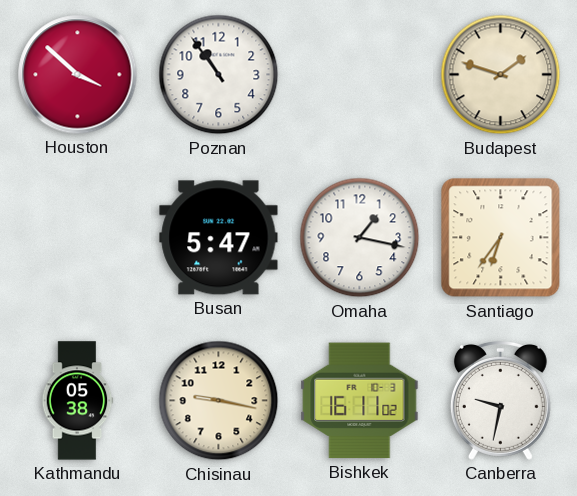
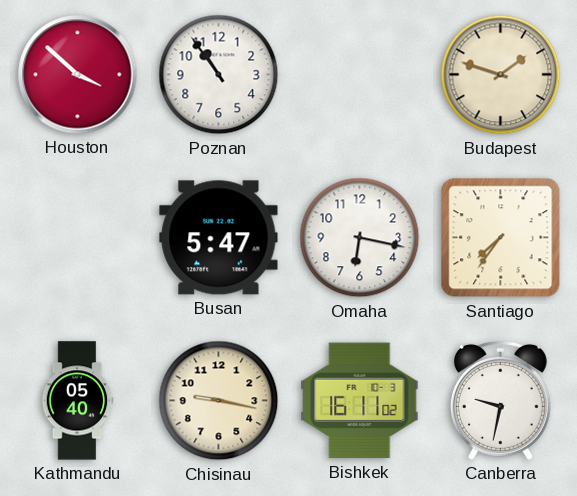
Omaha: 1:17 -> 6:17 (360, 238)
Santiago: 6:36 -> 7:36 (501, 238)
Kathmandu: 05:38 -> 05:40 (77, 401)
